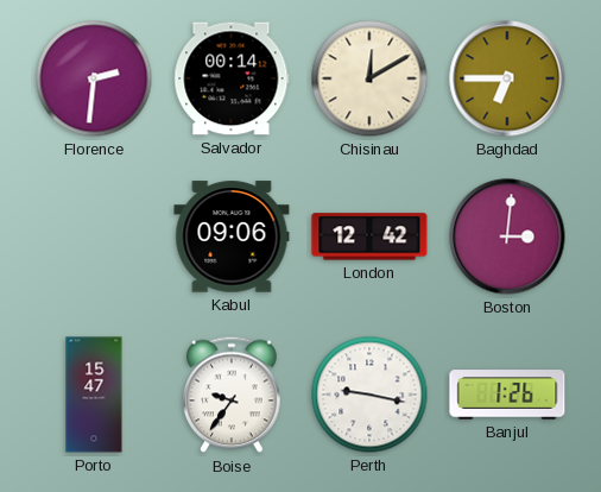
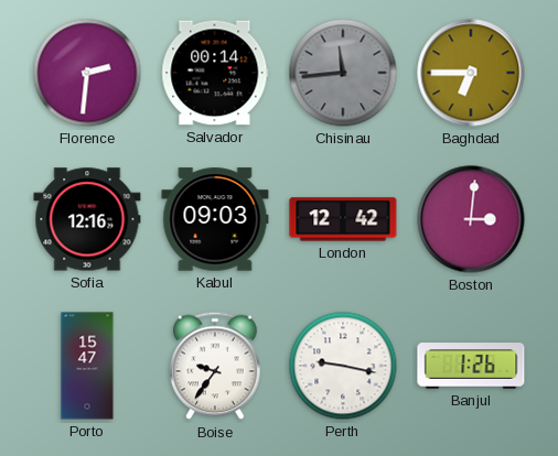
Chisinau: 12:10 -> 11:44 (343, 73)
Chisinau dial: cream -> grey (343, 73)
Sofia: none -> 12:16 (87, 219)
Kabul: 09:06 -> 09:03 (215, 219)
